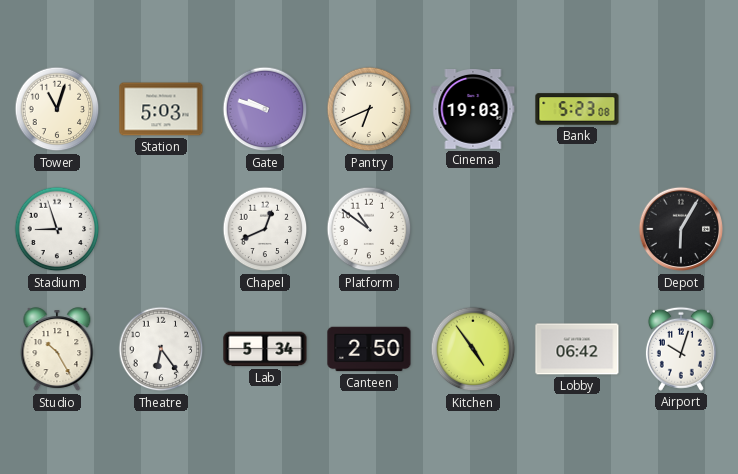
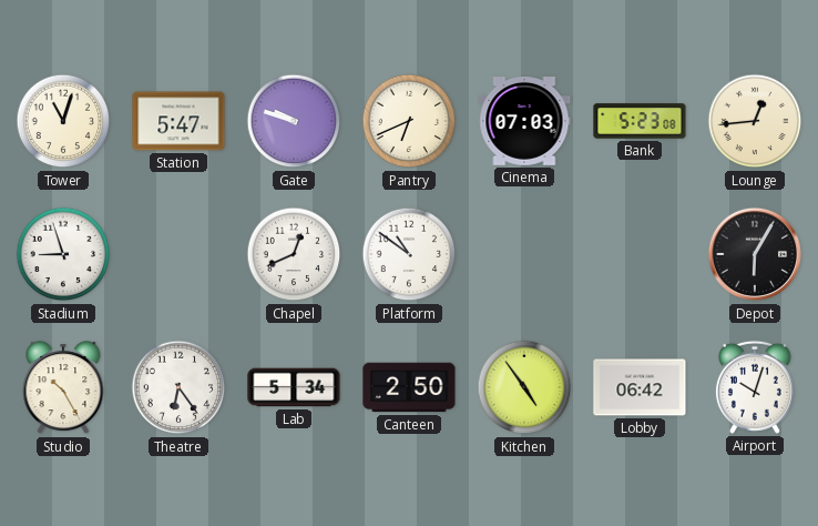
Station: 5:03 -> 5:47 (178, 121)
Cinema: 19:03 -> 07:03 (524, 122)
Lounge: none -> 12:44 (755, 121)
